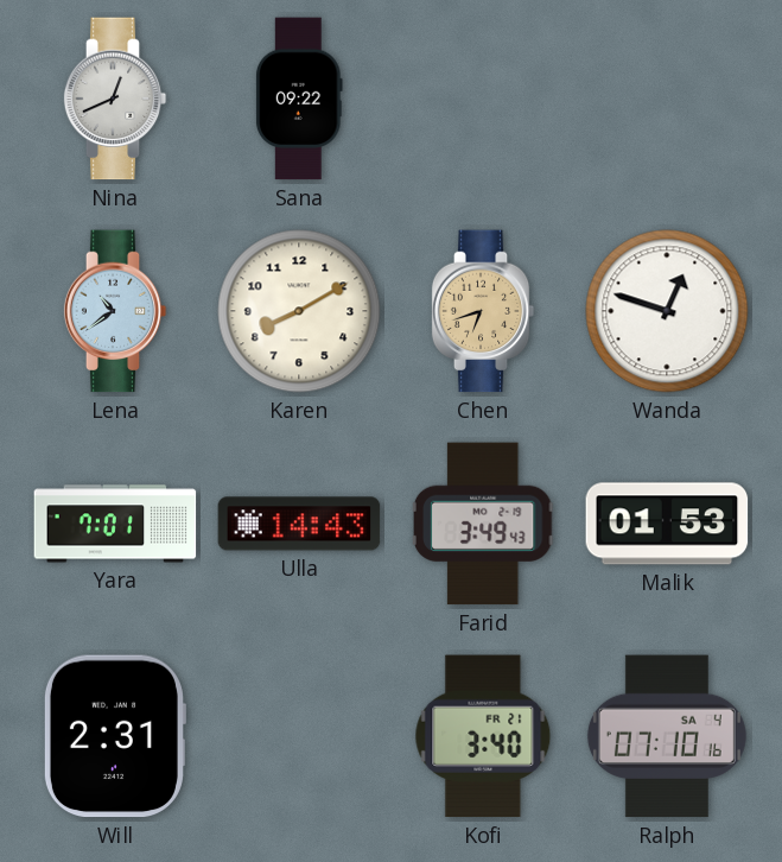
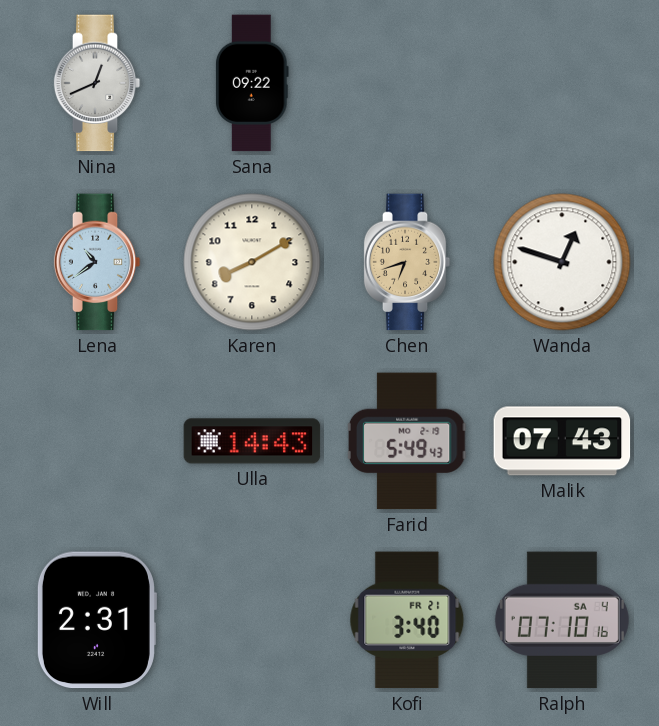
Yara: 7:01 -> none (115, 524)
Farid: 3:49 -> 5:49 (407, 441)
Malik: 01:53 -> 07:43 (562, 441)
